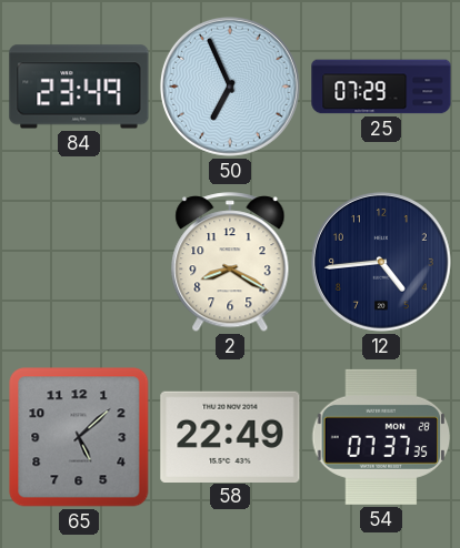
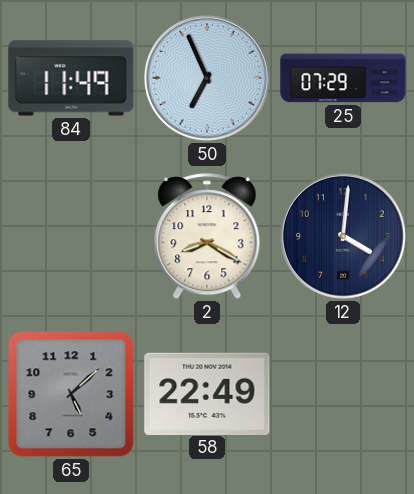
84: 23:49 -> 11:49 (71, 78)
12: 4:44 -> 4:01 (343, 236)
54: 07:37 -> none (381, 437)
